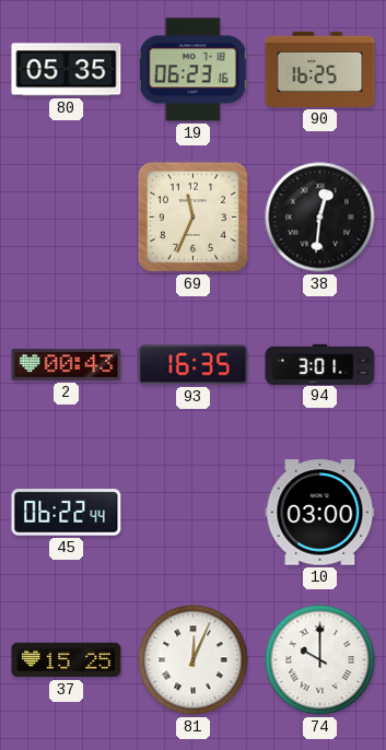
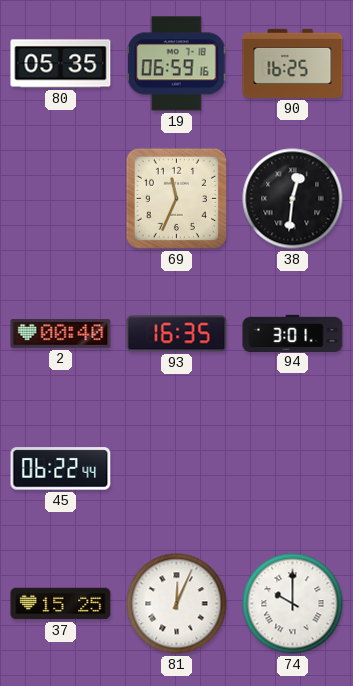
19: 06:23 -> 06:59 (177, 64)
2: 00:43 -> 00:40 (61, 334)
10: 03:00 -> none (320, 513)
